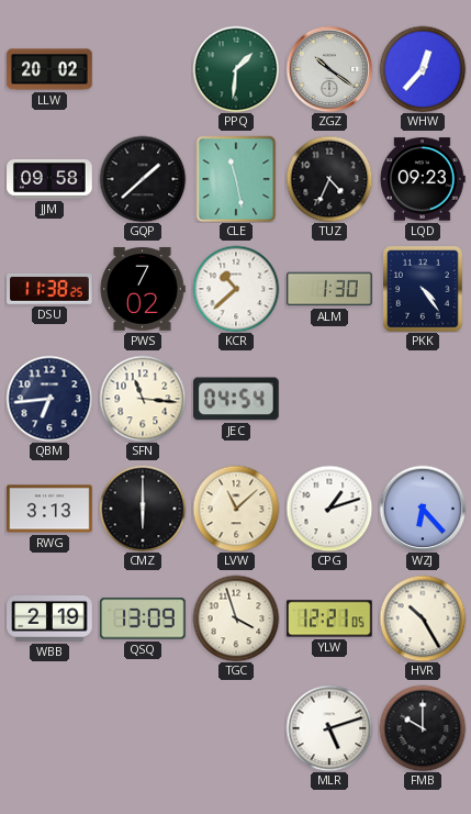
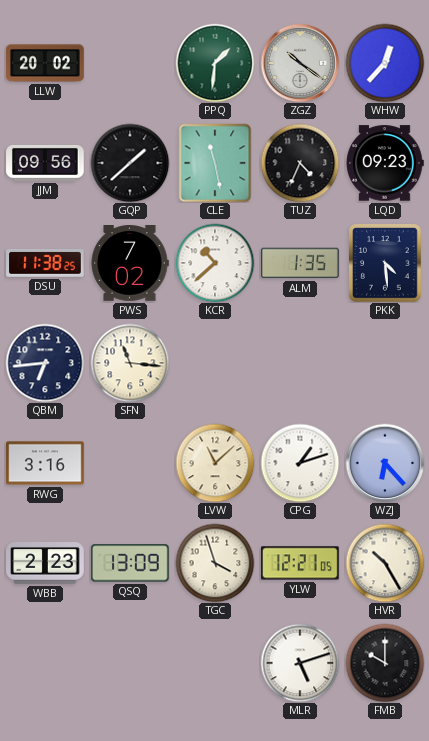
JJM: 09:58 -> 09:56 (45, 164)
ALM: 1:30 -> 1:35 (300, 263)
PKK: 4:24 -> 4:29 (385, 263)
JEC: 04:54 -> none (236, 399)
RWG: 3:13 -> 3:16 (45, 463)
CMZ: 6:00 -> none (143, 509)
WBB: 2:19 -> 2:23 (45, 564)
